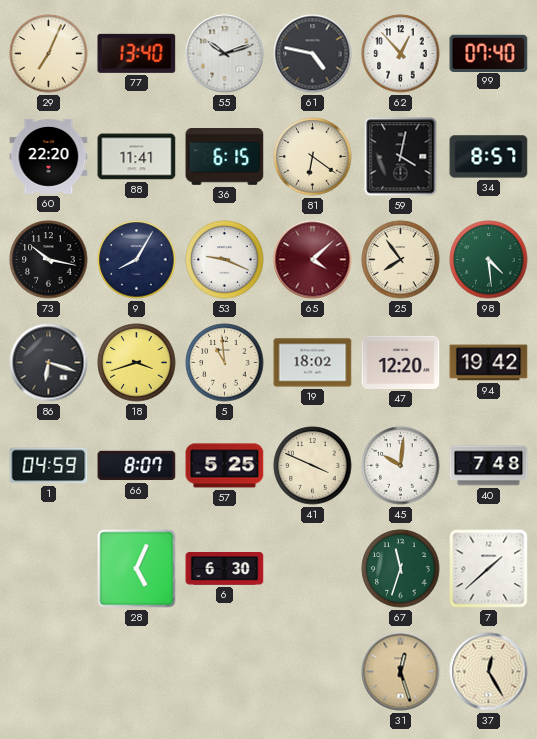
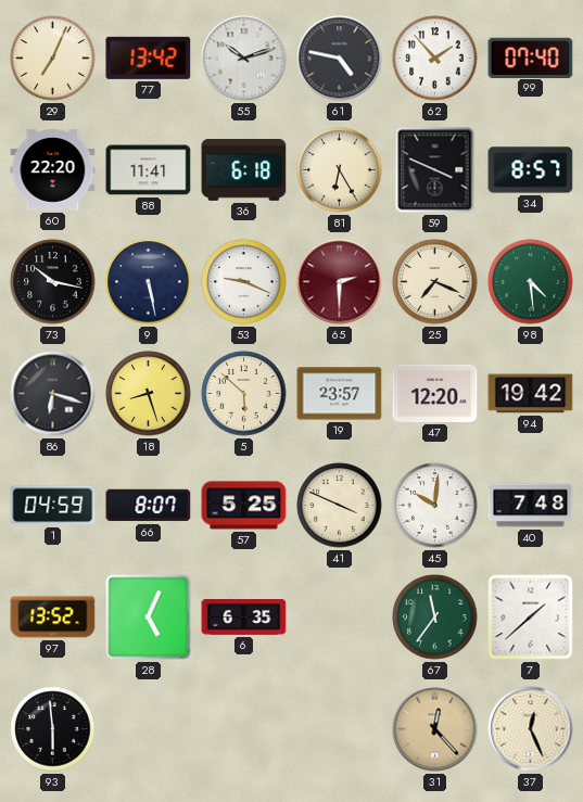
77: 13:40 -> 13:42 (149, 58)
62: 12:53 -> 1:53 (435, 59)
36: 6:15 -> 6:18 (244, 170)
81: 6:21 -> 6:25 (340, 170)
59: 4:02 -> 3:49 (435, 170)
9: 8:05 -> 5:28 (149, 282)
65: 4:08 -> 2:30 (340, 282)
25: 7:54 -> 7:19 (435, 282)
18: 3:42 -> 8:27 (149, 394)
5: 10:59 -> 5:52 (244, 394)
19: 18:02 -> 23:57 (340, 394)
97: none -> 13:52 (53, 618)
6: 6:30 -> 6:35 (244, 618)
67: 11:33 -> 11:36 (435, 618)
93: none -> 5:59 (53, 729)
31: 12:27 -> 12:23 (435, 729)
37: 12:25 -> 12:26 (531, 729)
